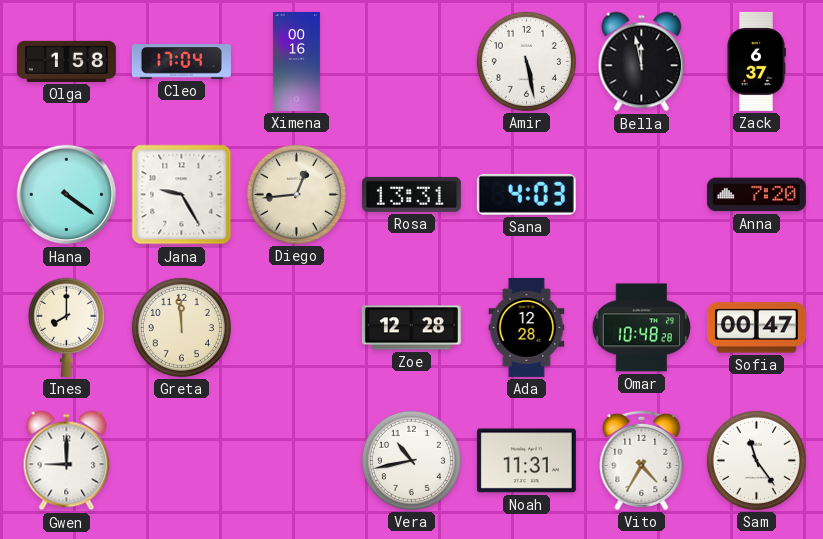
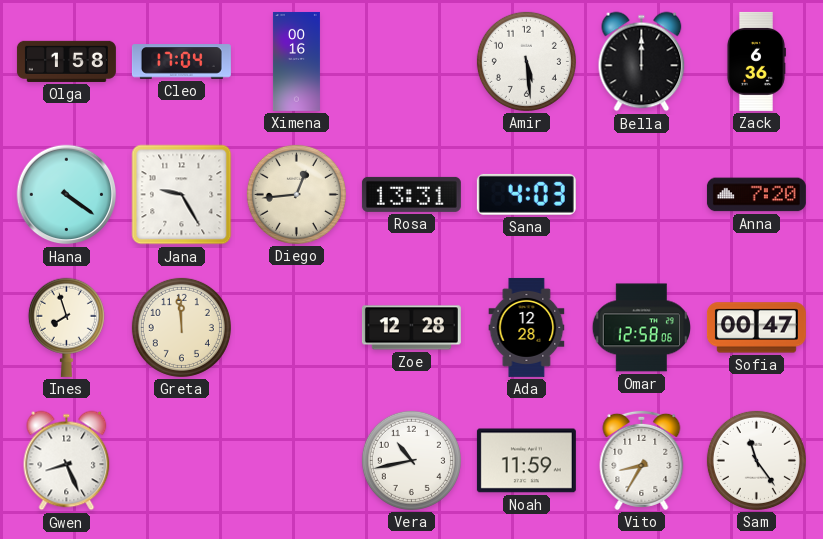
Amir: 5:28 -> 5:29 (526, 61)
Bella: 11:58 -> 12:00 (642, 62)
Zack: 6:37 -> 6:36 (756, 61)
Ines: 8:00 -> 7:57 (66, 327)
Omar: 10:48 -> 12:58 (641, 328)
Gwen: 9:00 -> 8:26 (67, 461)
Noah: 11:31 -> 11:59 (526, 461)
Vito: 4:35 -> 8:35 (642, 460)
